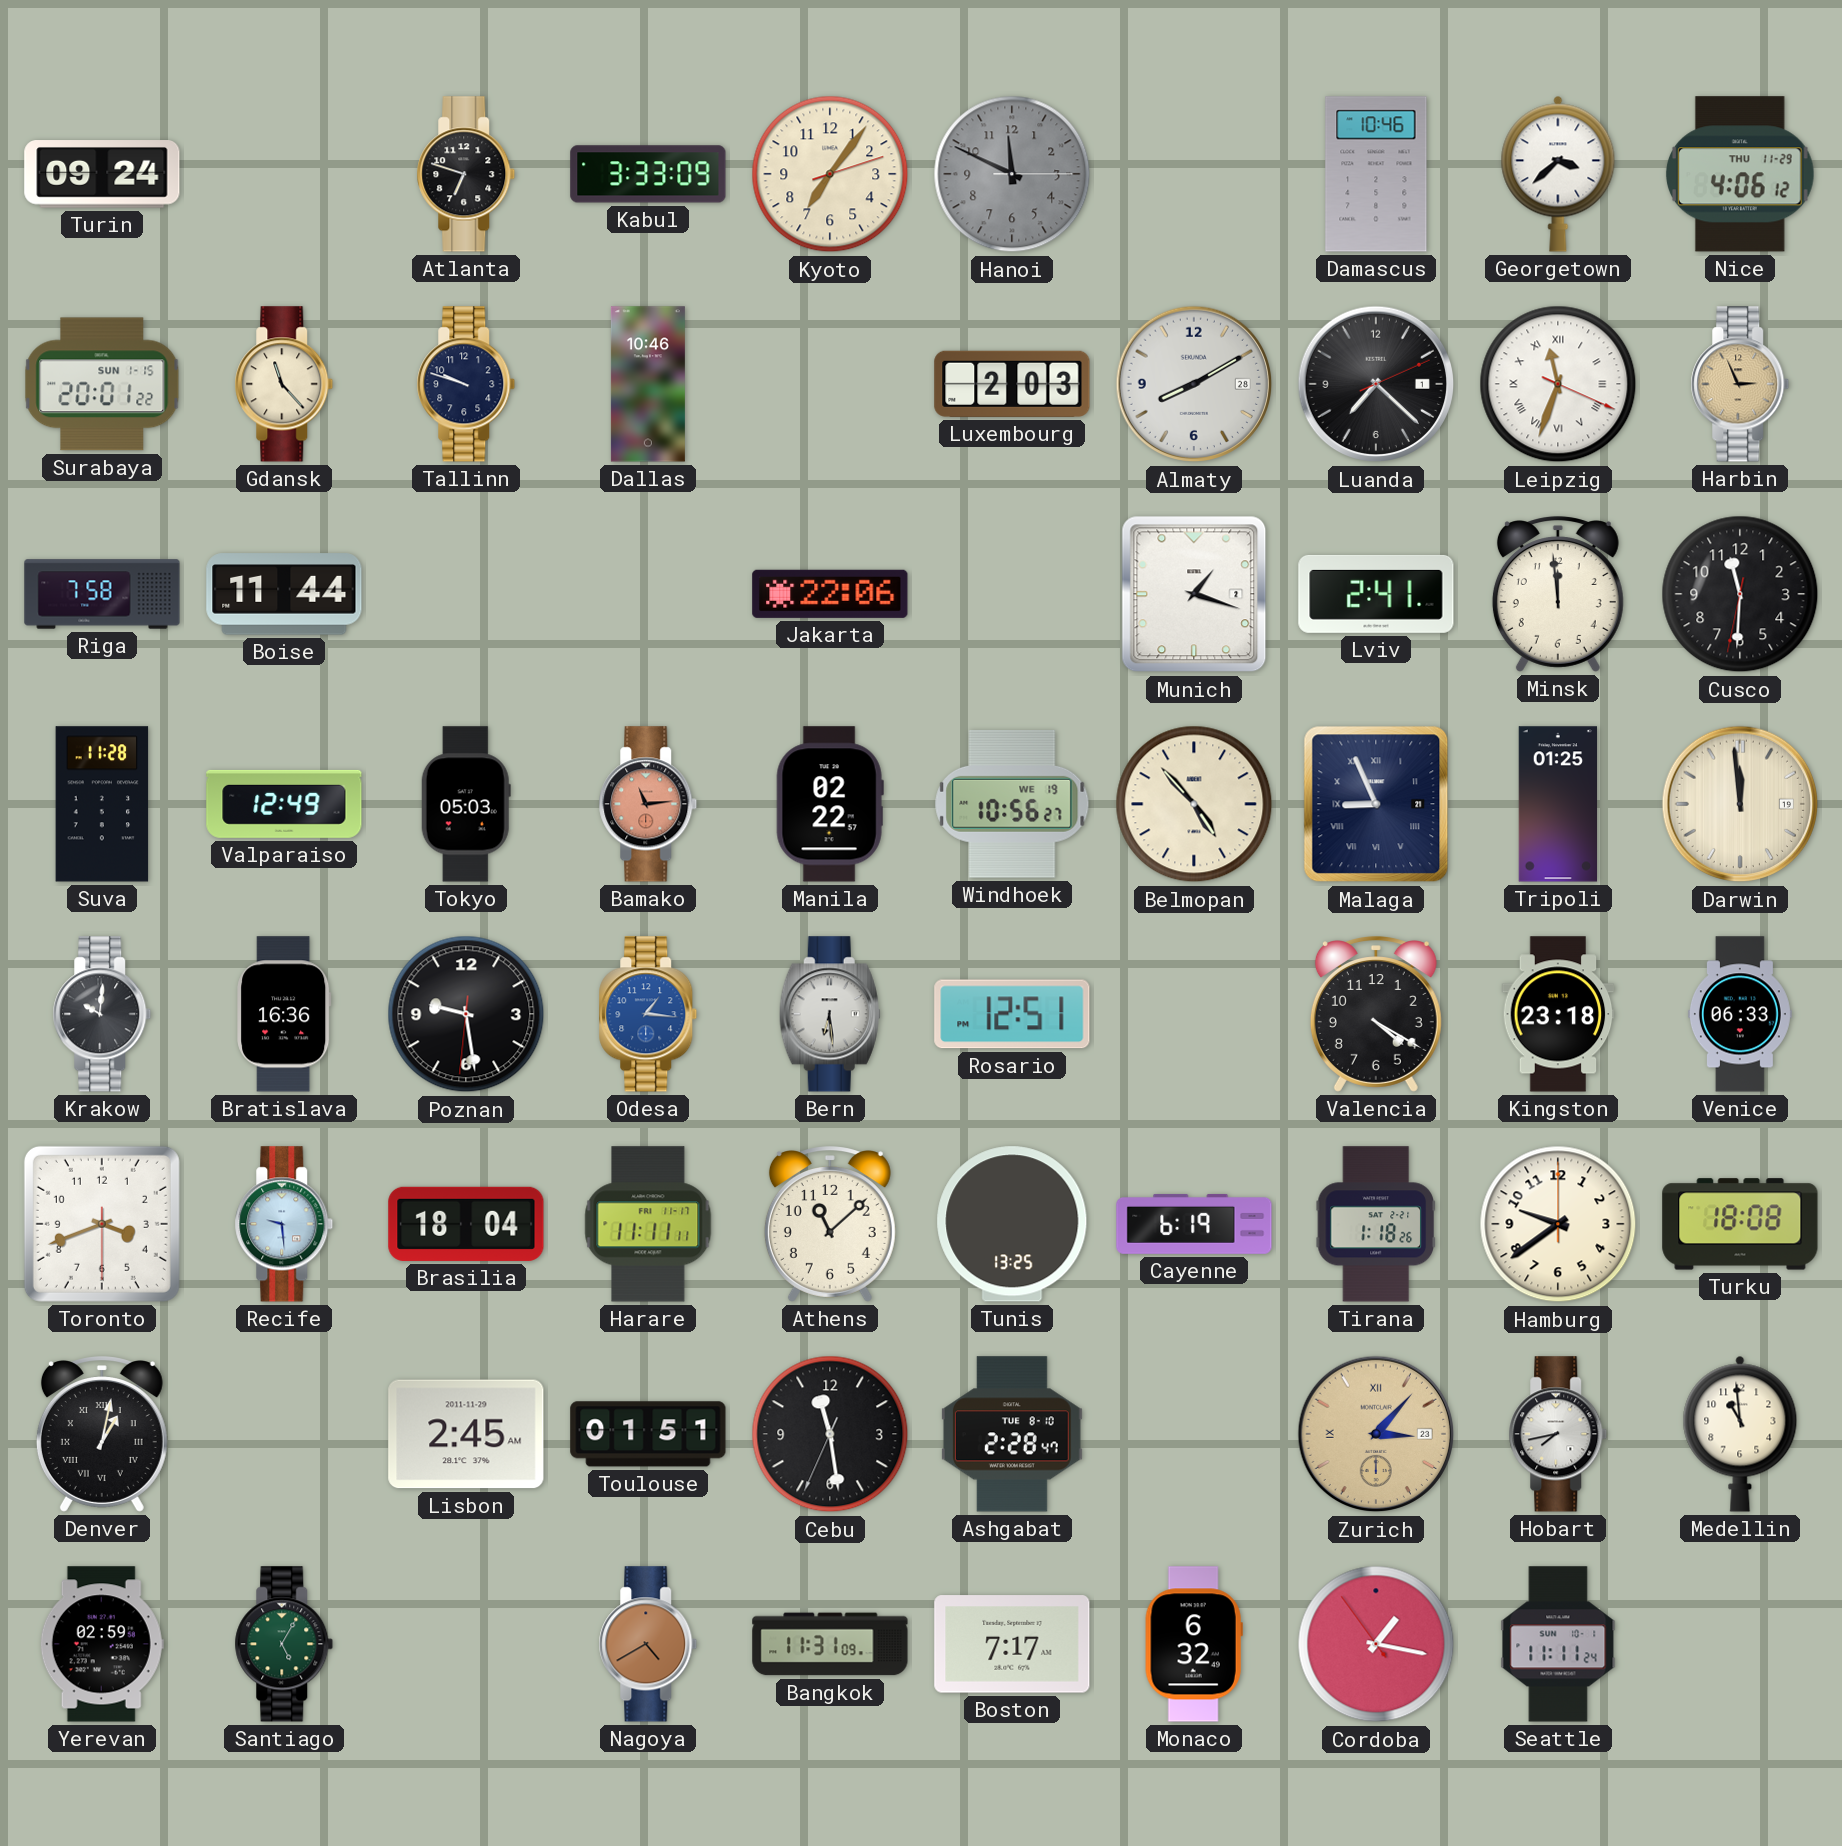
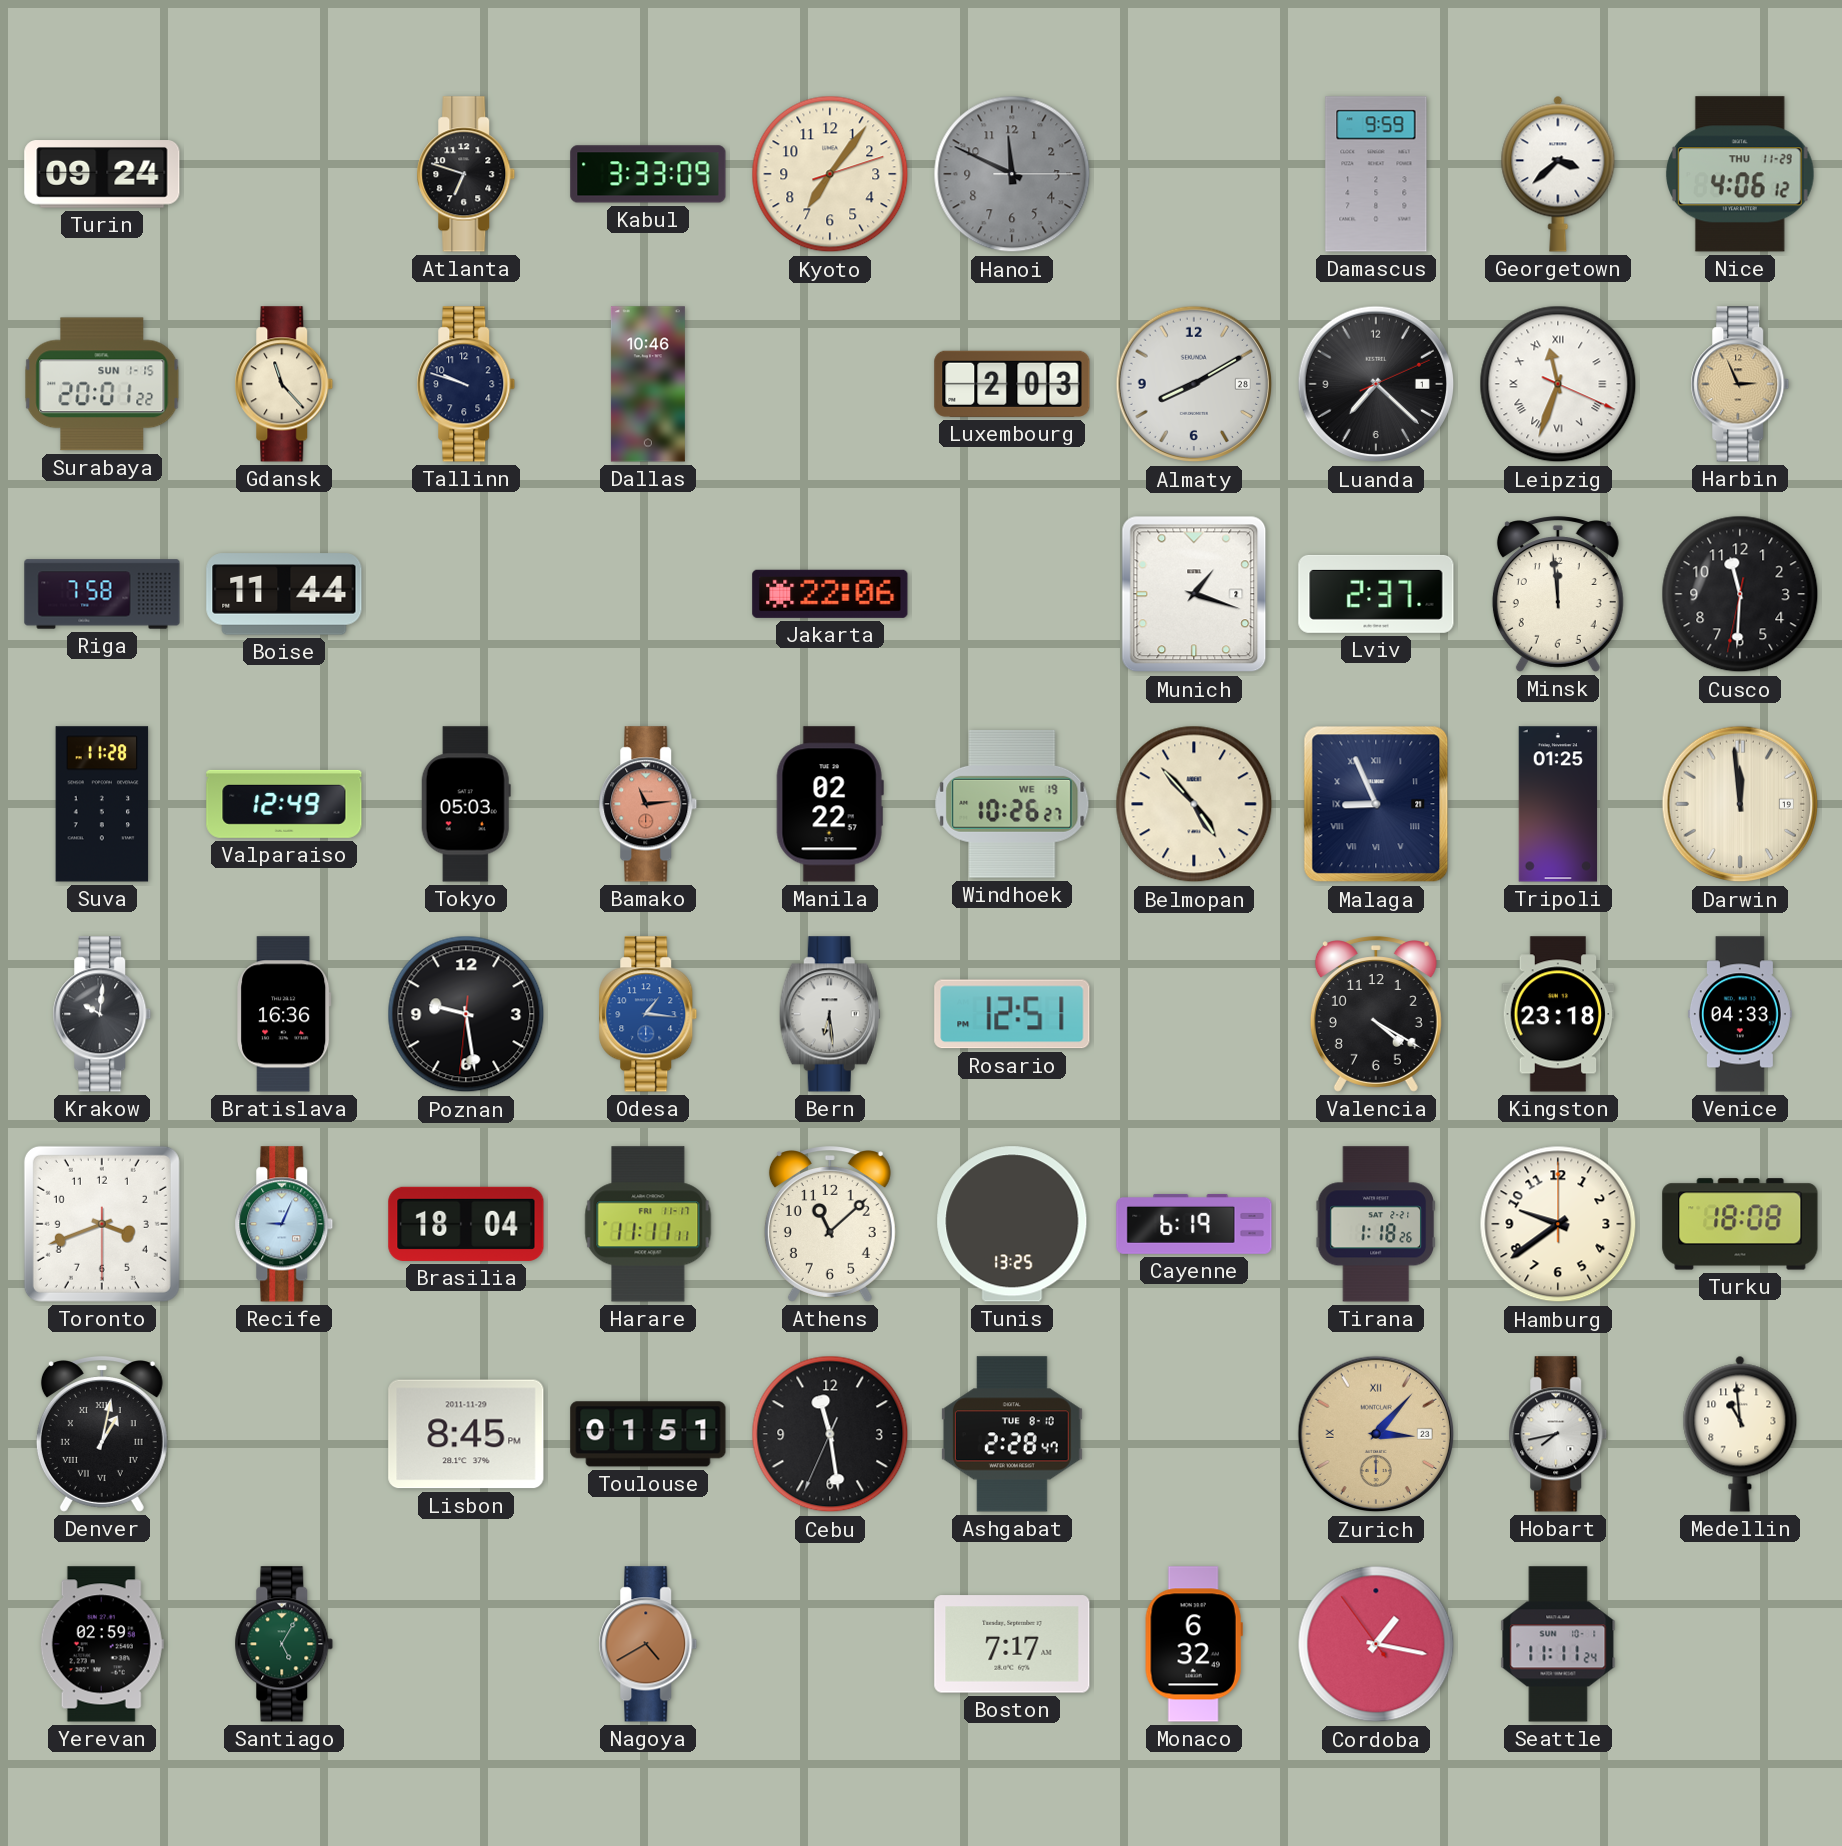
Damascus: 10:46 -> 9:59 (1376, 174)
Lviv: 2:41 -> 2:37 (1376, 594)
Windhoek: 10:56 -> 10:26 (1012, 804)
Venice: 06:33 -> 04:33 (1740, 1014)
Recife: 9:29 -> 9:04 (284, 1224)
Lisbon: 2:45 -> 8:45 (466, 1434)
Bangkok: 11:31 -> none (830, 1644)
